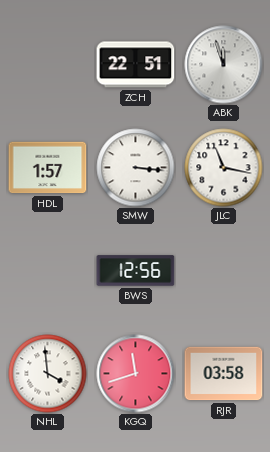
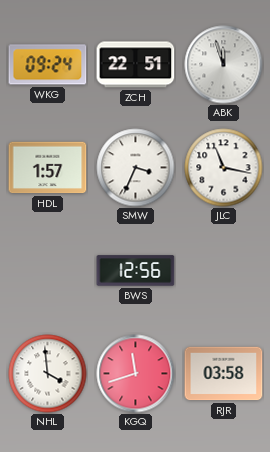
WKG: none -> 09:24 (48, 65)
SMW: 3:16 -> 3:34 (136, 168)
